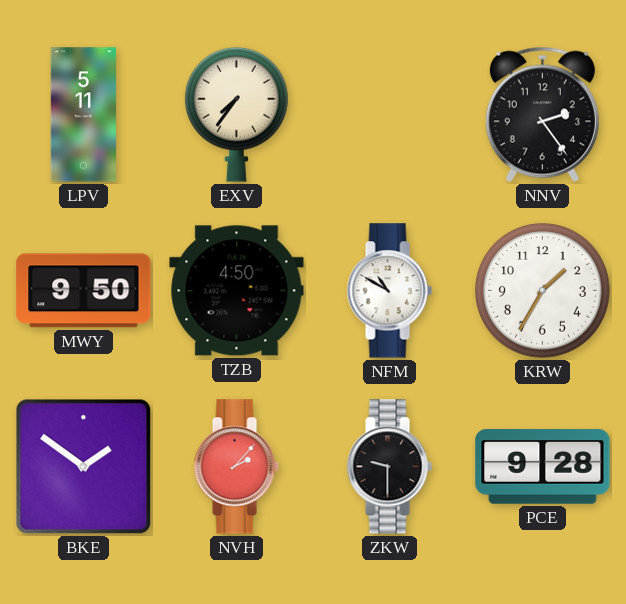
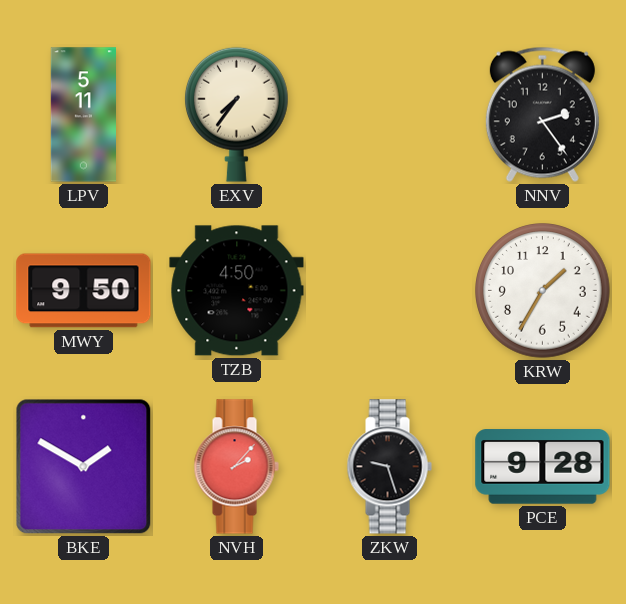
NFM: 10:50 -> none (389, 291)
BKE: 1:51 -> 1:50 (84, 467)
ZKW: 9:30 -> 9:27 (389, 467)
